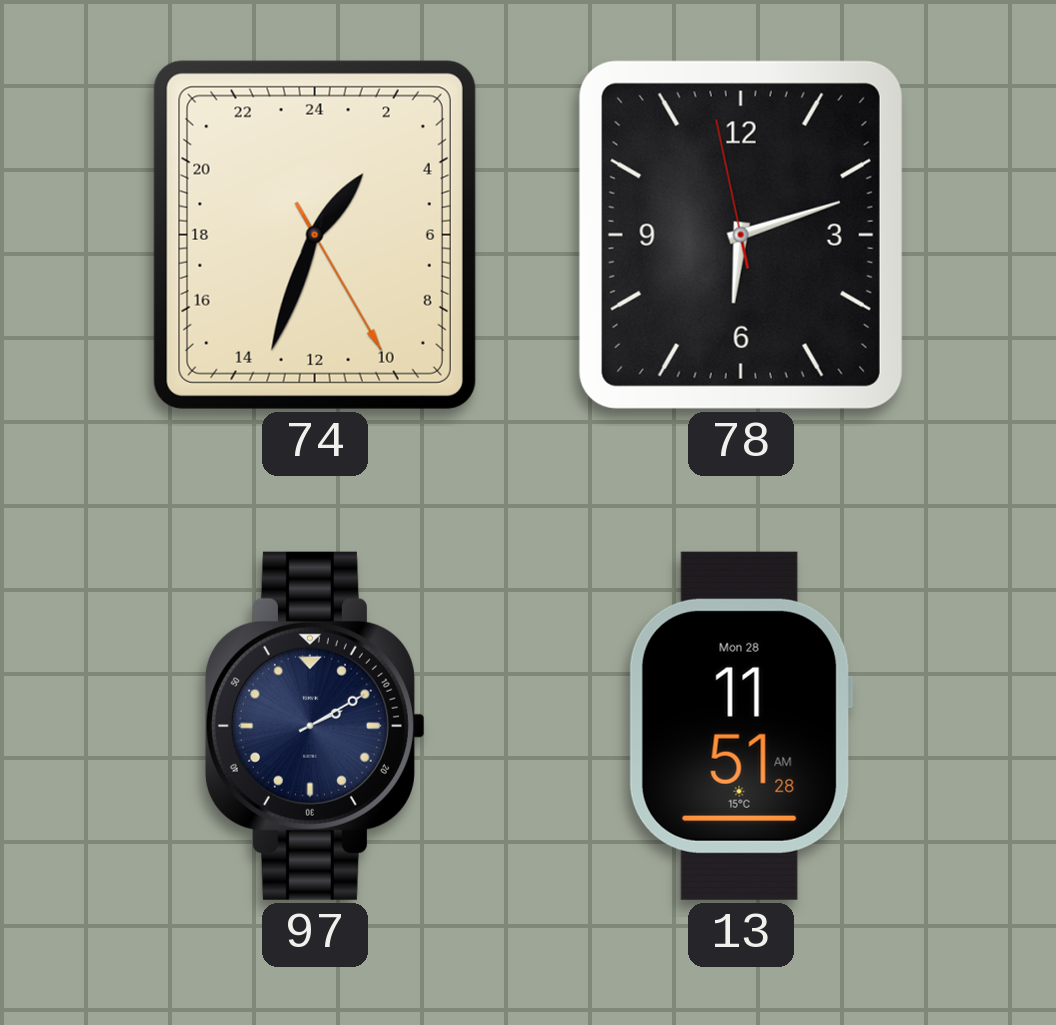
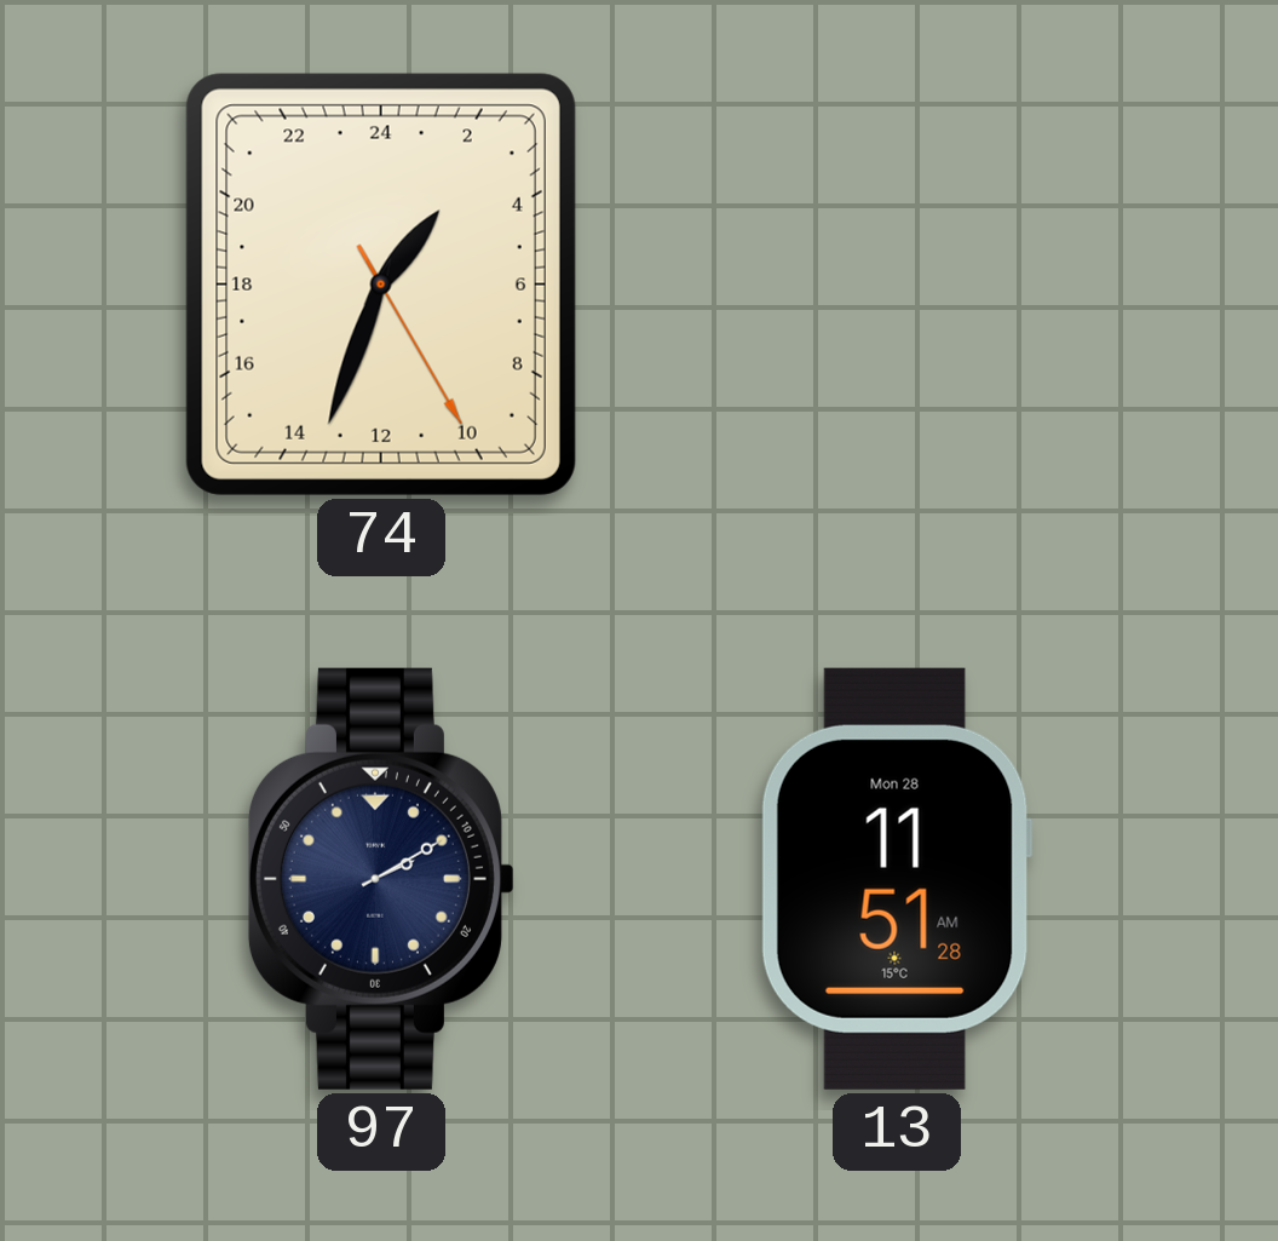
78: 6:11 -> none (741, 235)
